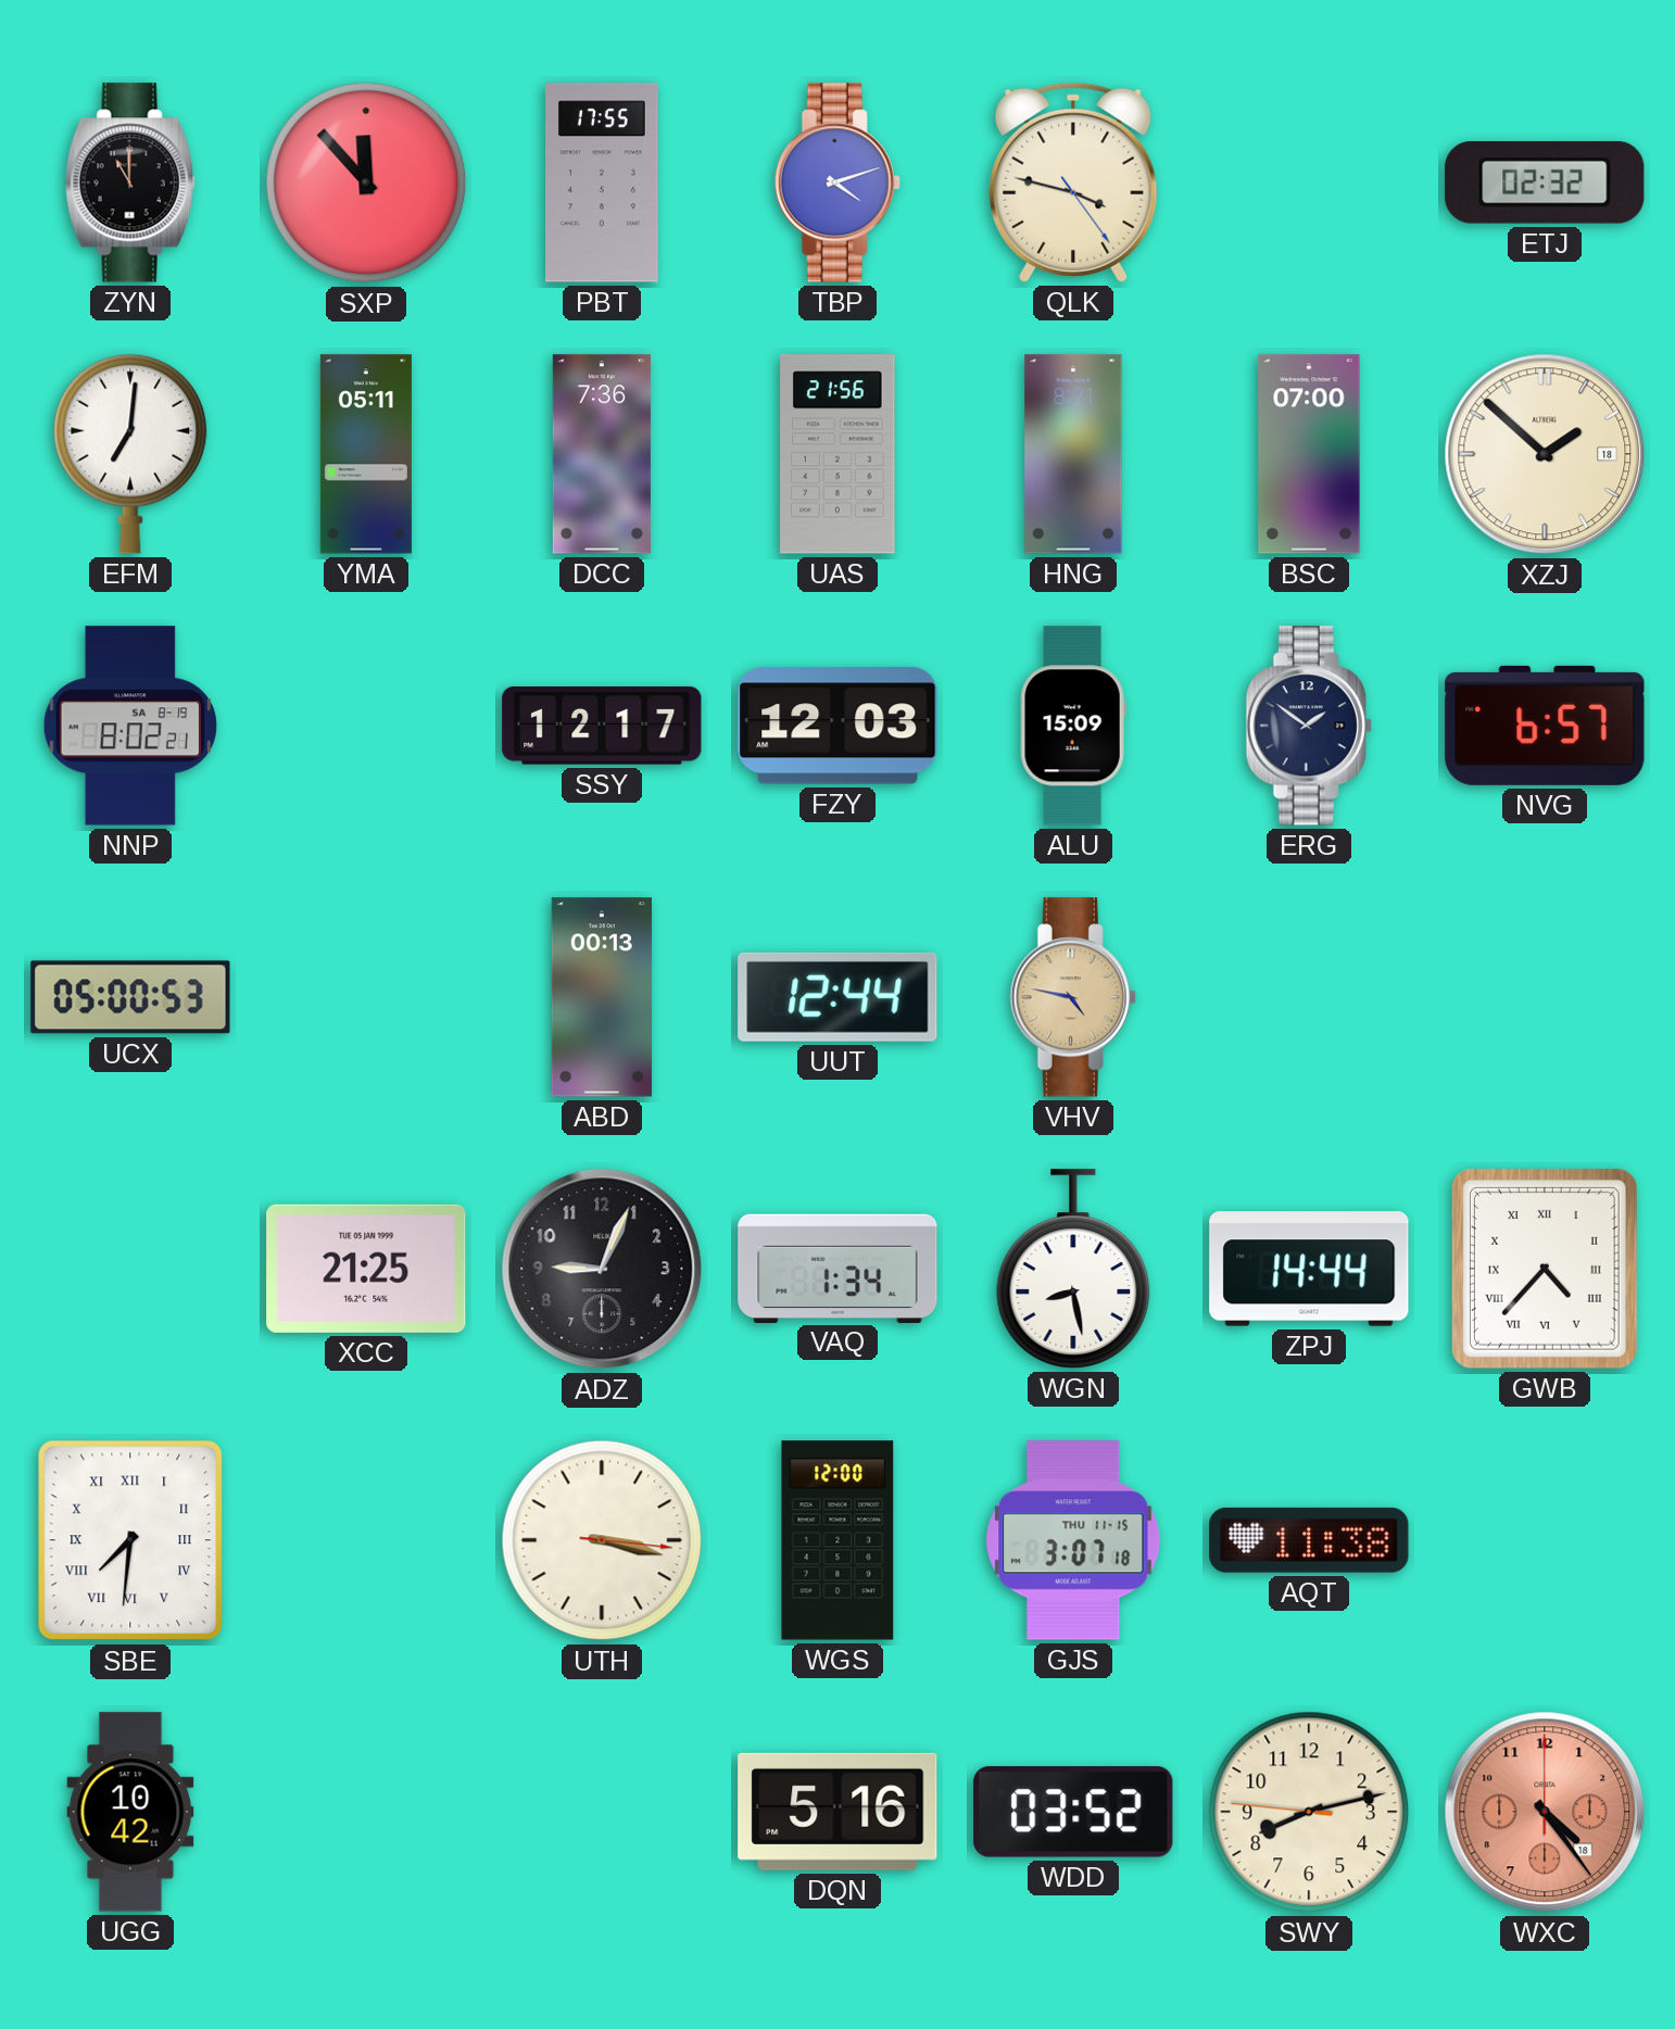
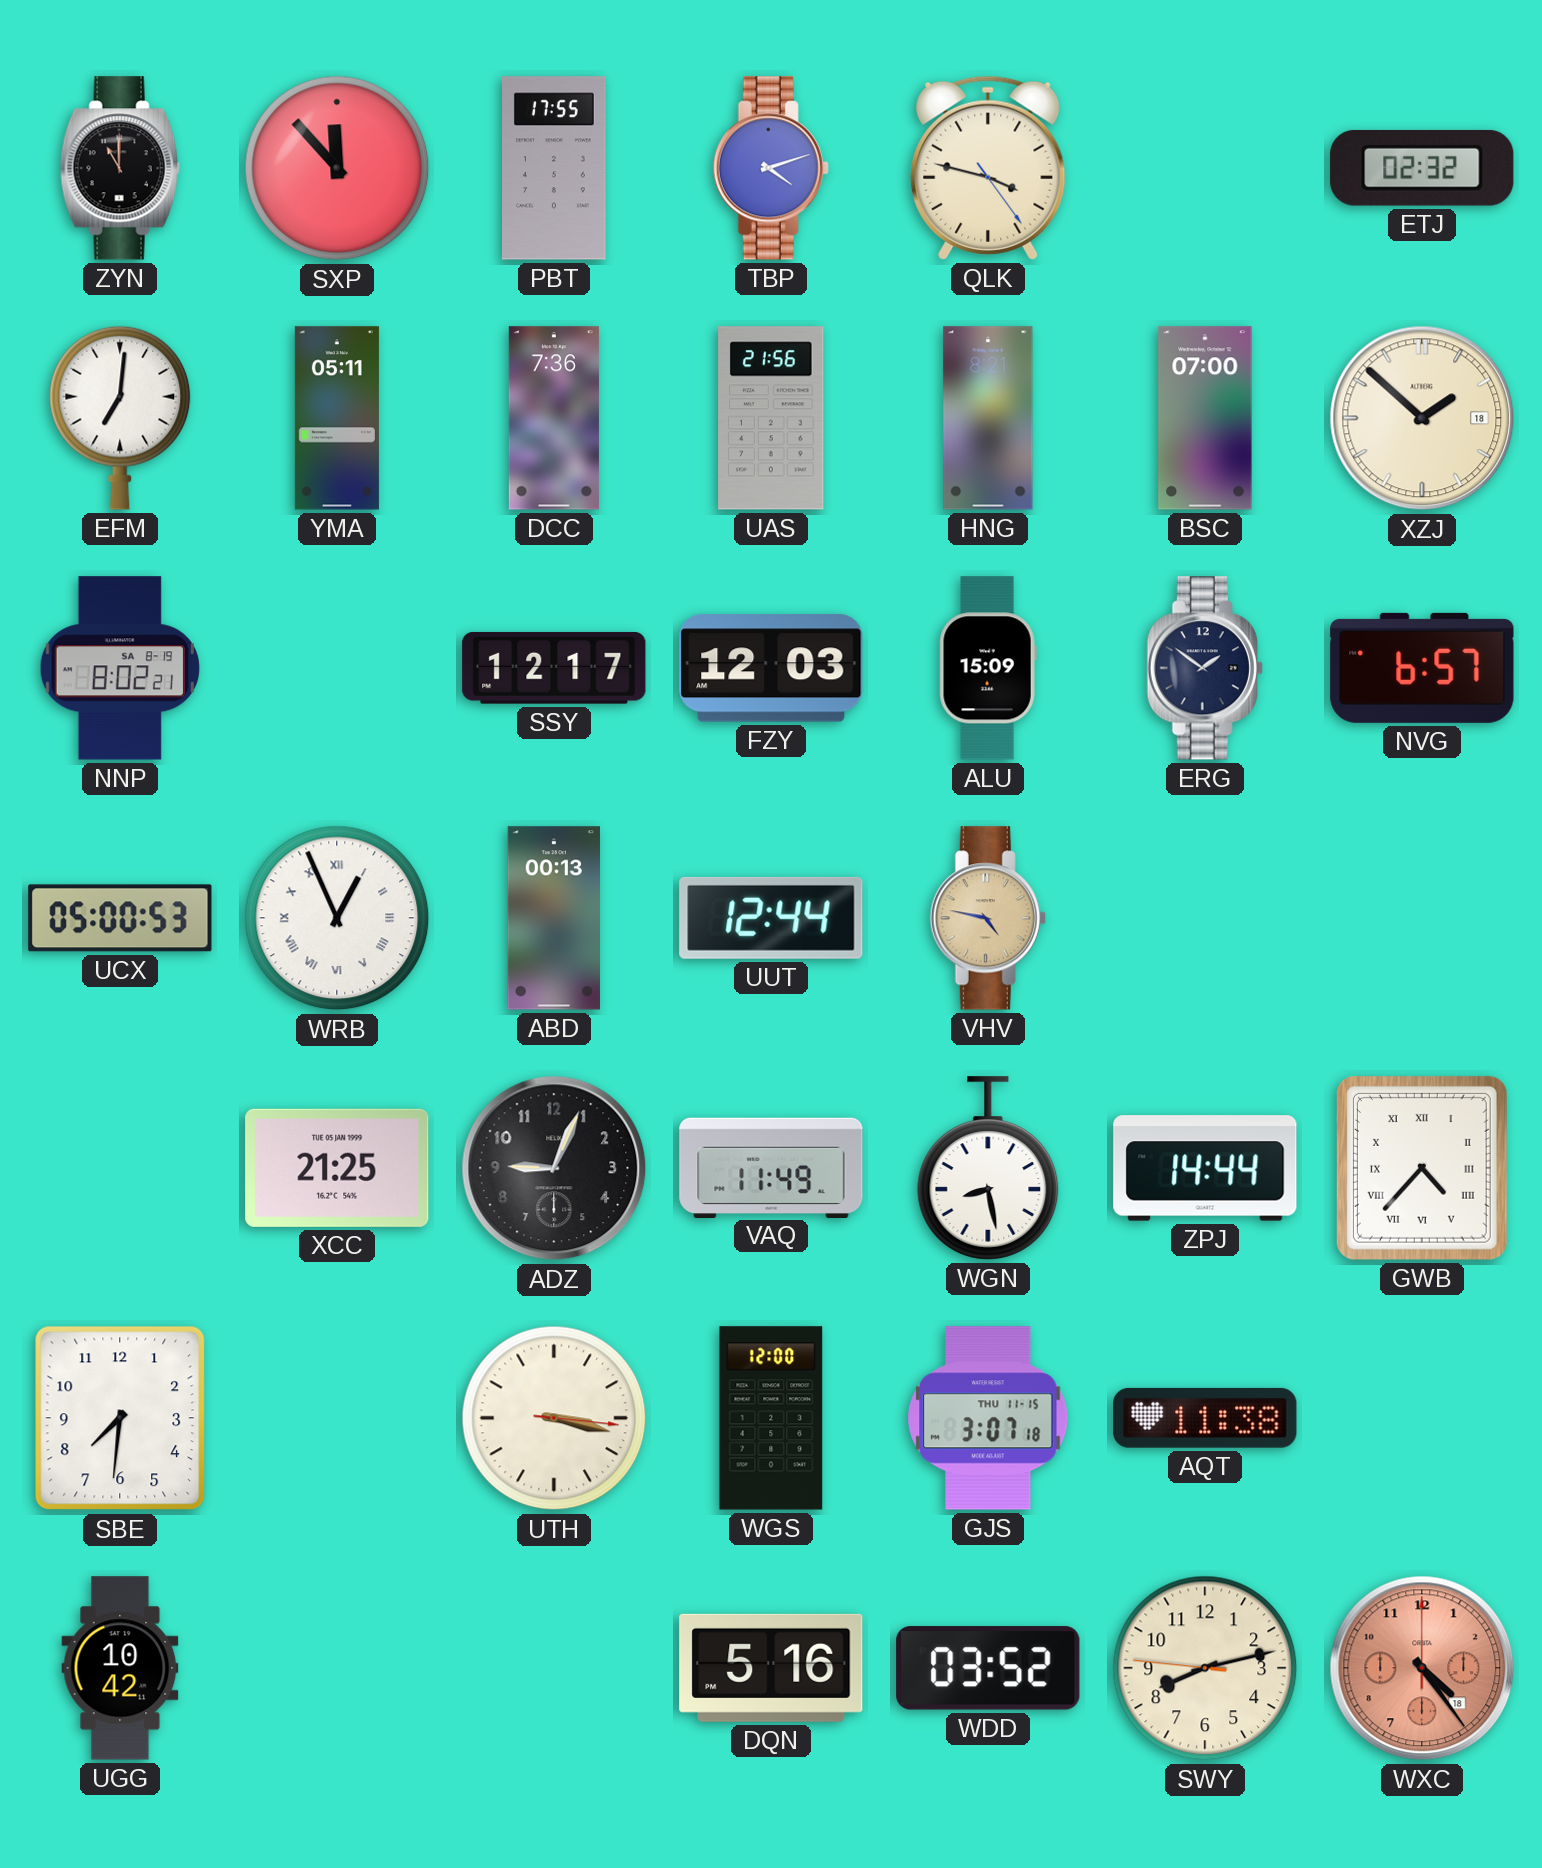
WRB: none -> 12:56 (337, 918)
VAQ: 1:34 -> 11:49 (771, 1167)
SBE numerals: Roman -> Arabic (120, 1418)
